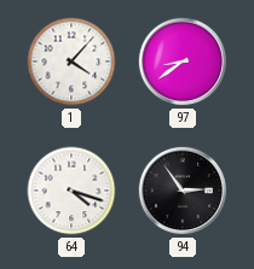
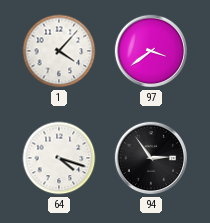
97: 8:39 -> 3:39 (150, 51)
